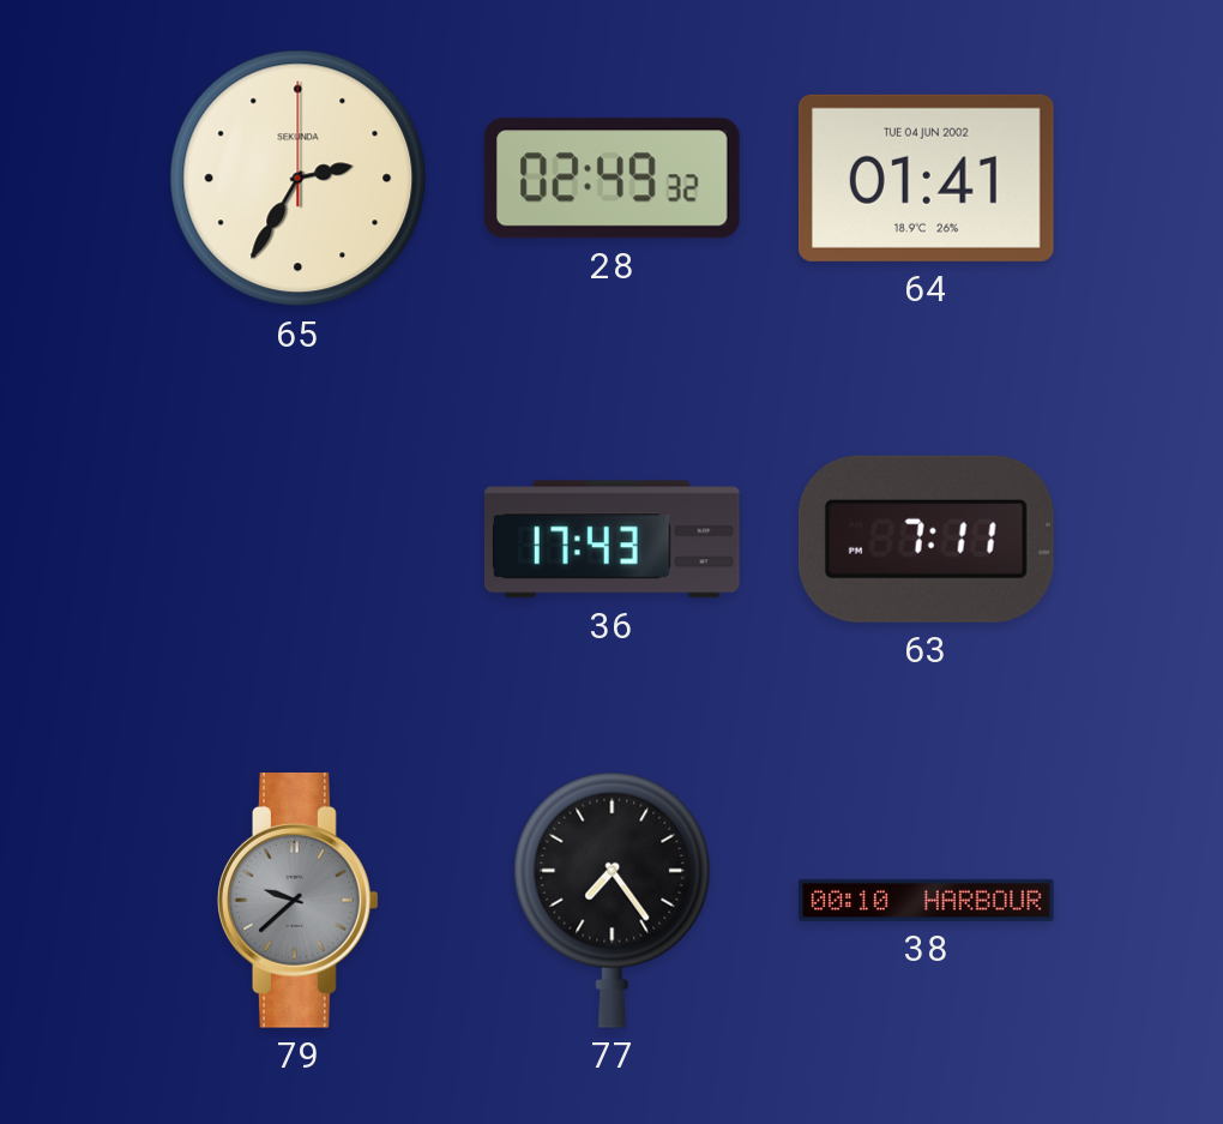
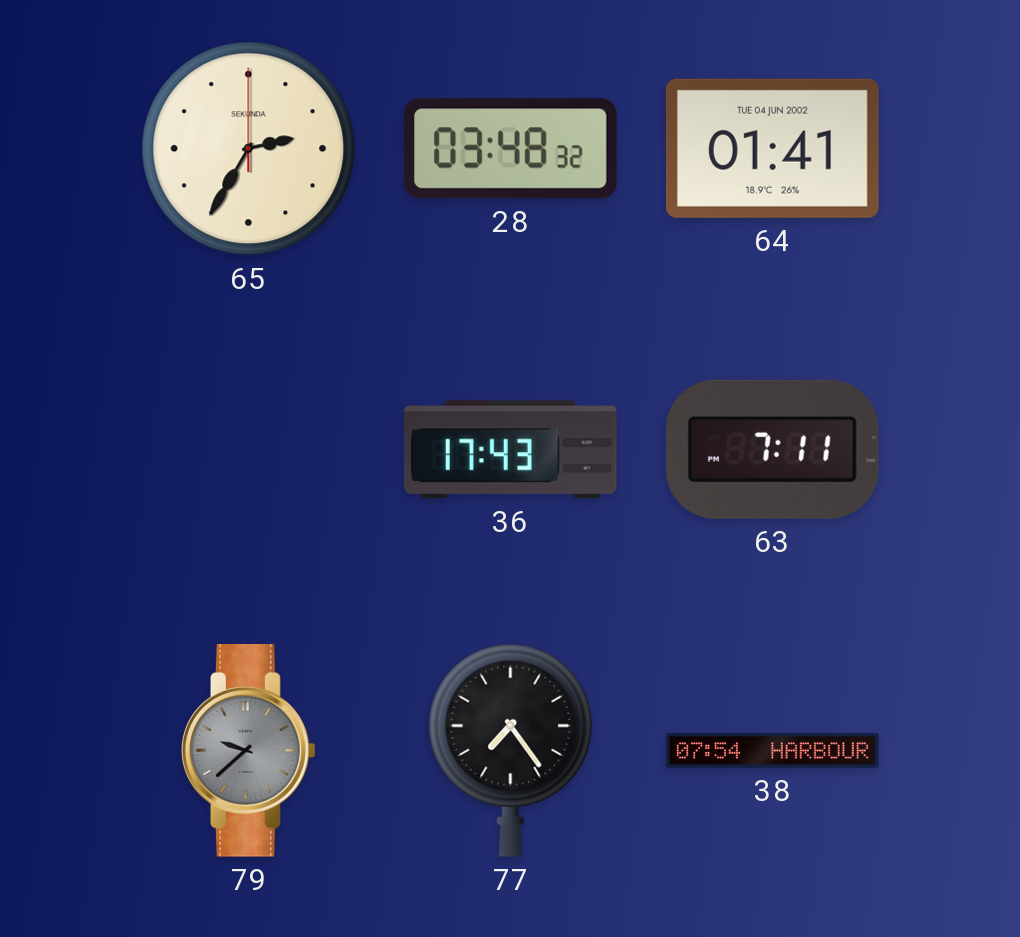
28: 02:49 -> 03:48 (511, 149)
38: 00:10 -> 07:54 (773, 750)
